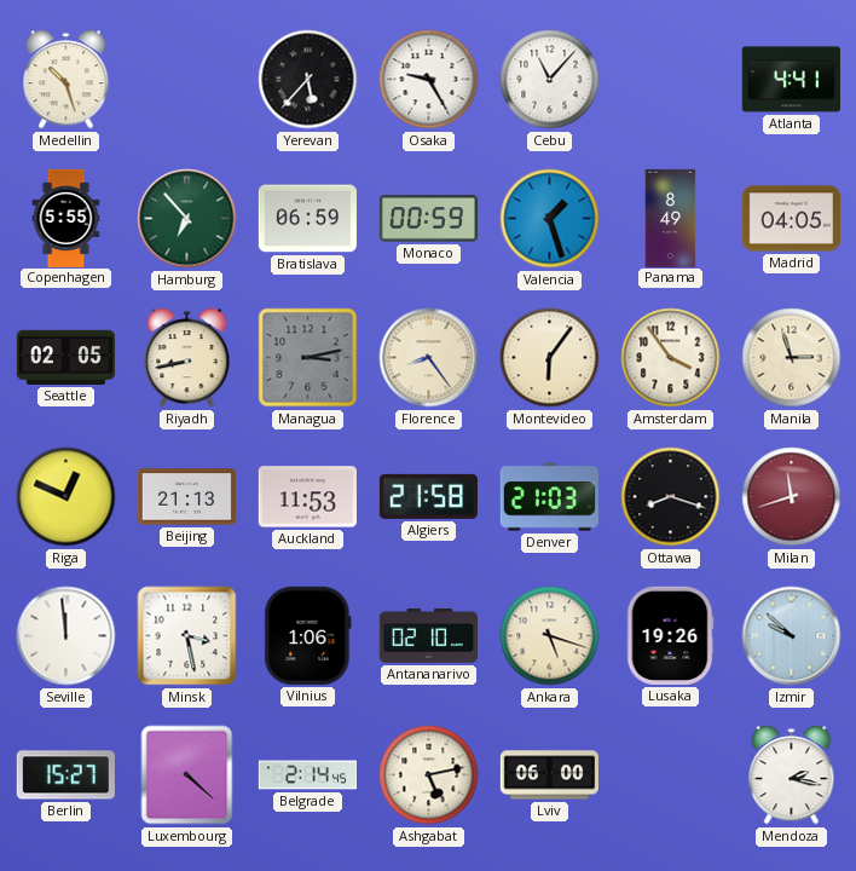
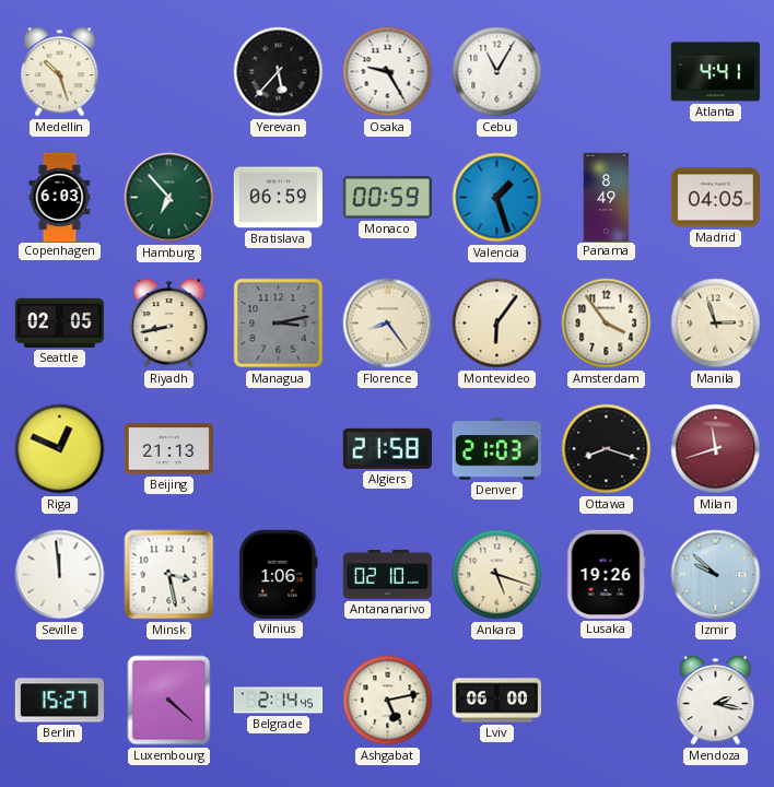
Cebu: 11:07 -> 11:05 (497, 72)
Copenhagen: 5:55 -> 6:03 (60, 197)
Auckland: 11:53 -> none (307, 497)
